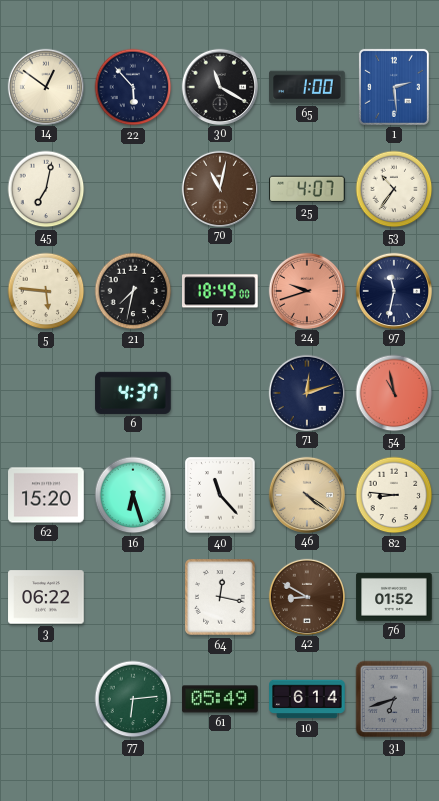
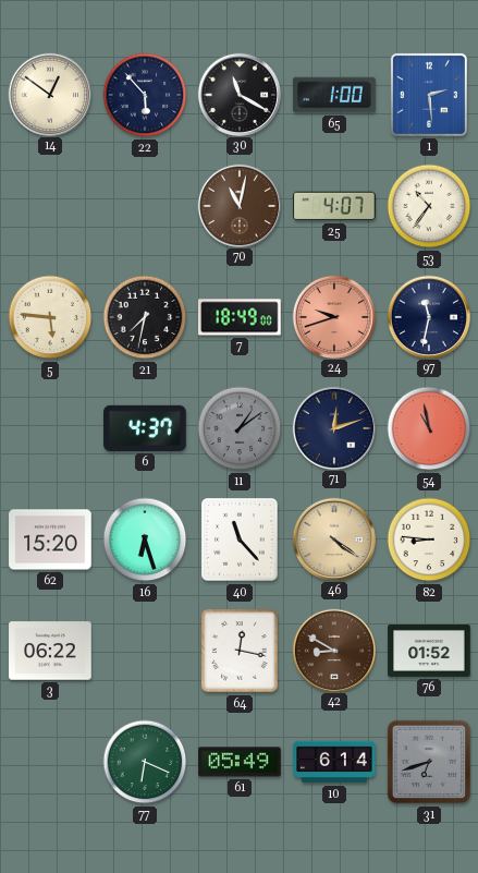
45: 7:02 -> none (46, 189)
11: none -> 1:09 (240, 428)
77: 6:14 -> 6:19 (145, 762)
